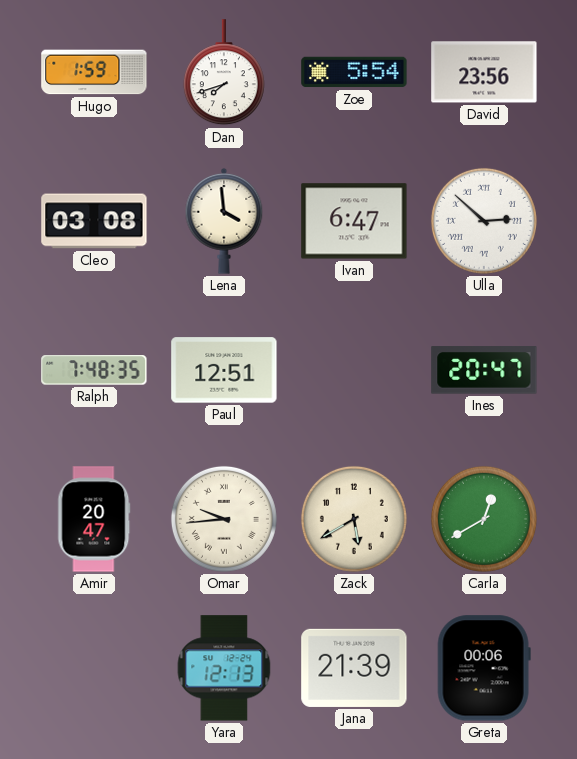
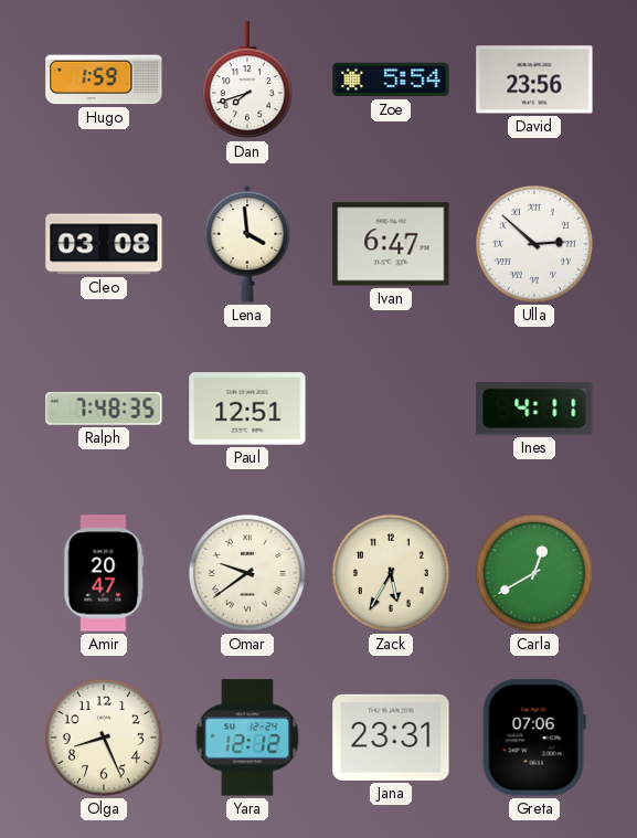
Ines: 20:47 -> 4:11 (534, 409)
Omar: 9:44 -> 9:39 (247, 573)
Zack: 5:40 -> 5:35 (391, 573)
Olga: none -> 8:26 (104, 738)
Yara: 12:13 -> 12:12 (247, 738)
Jana: 21:39 -> 23:31 (391, 738)
Greta: 00:06 -> 07:06 (534, 738)
